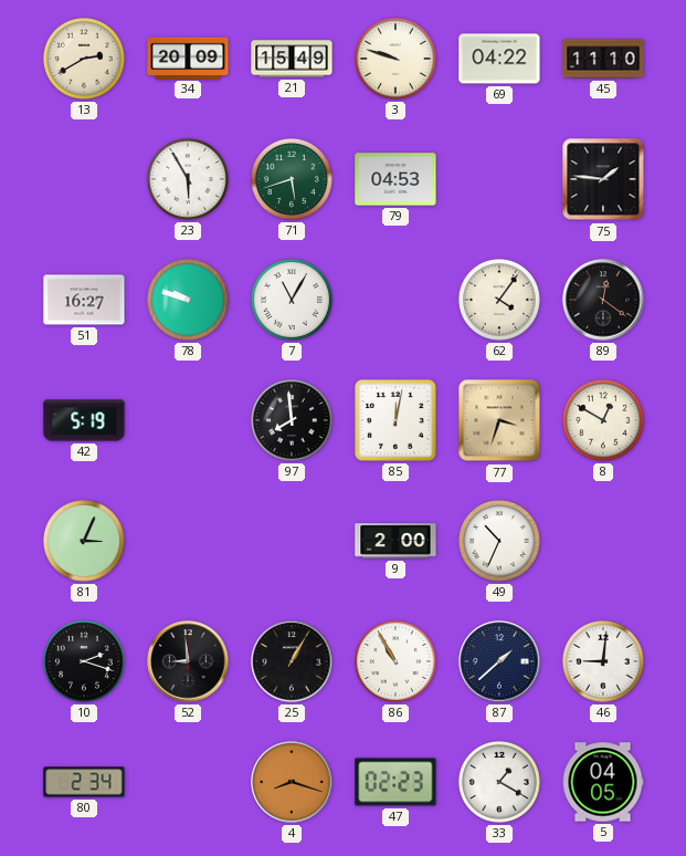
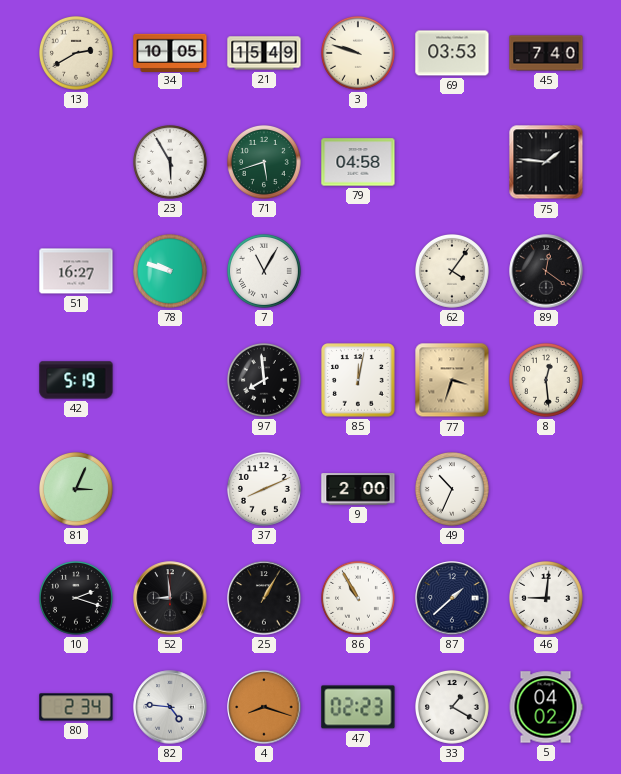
34: 20:09 -> 10:05 (170, 52)
69: 04:22 -> 03:53 (452, 53)
45: 11:10 -> 7:40 (546, 53)
79: 04:53 -> 04:58 (358, 162)
8: 12:50 -> 12:29 (547, 381)
37: none -> 8:11 (265, 490)
82: none -> 4:46 (170, 707)
5: 04:05 -> 04:02 (546, 707)
